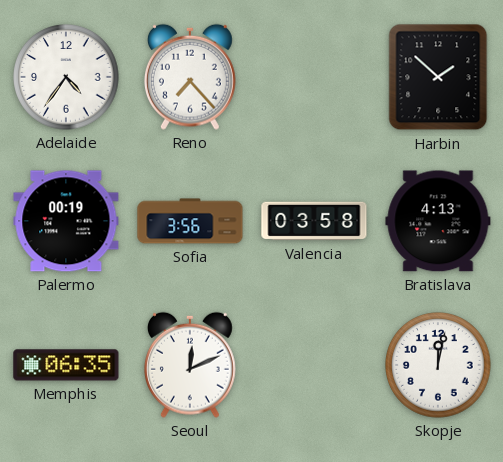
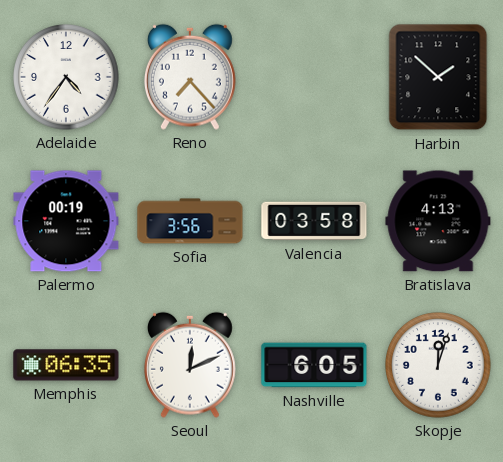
Nashville: none -> 6:05 (314, 365)
Skopje: 12:02 -> 12:03 (438, 365)
